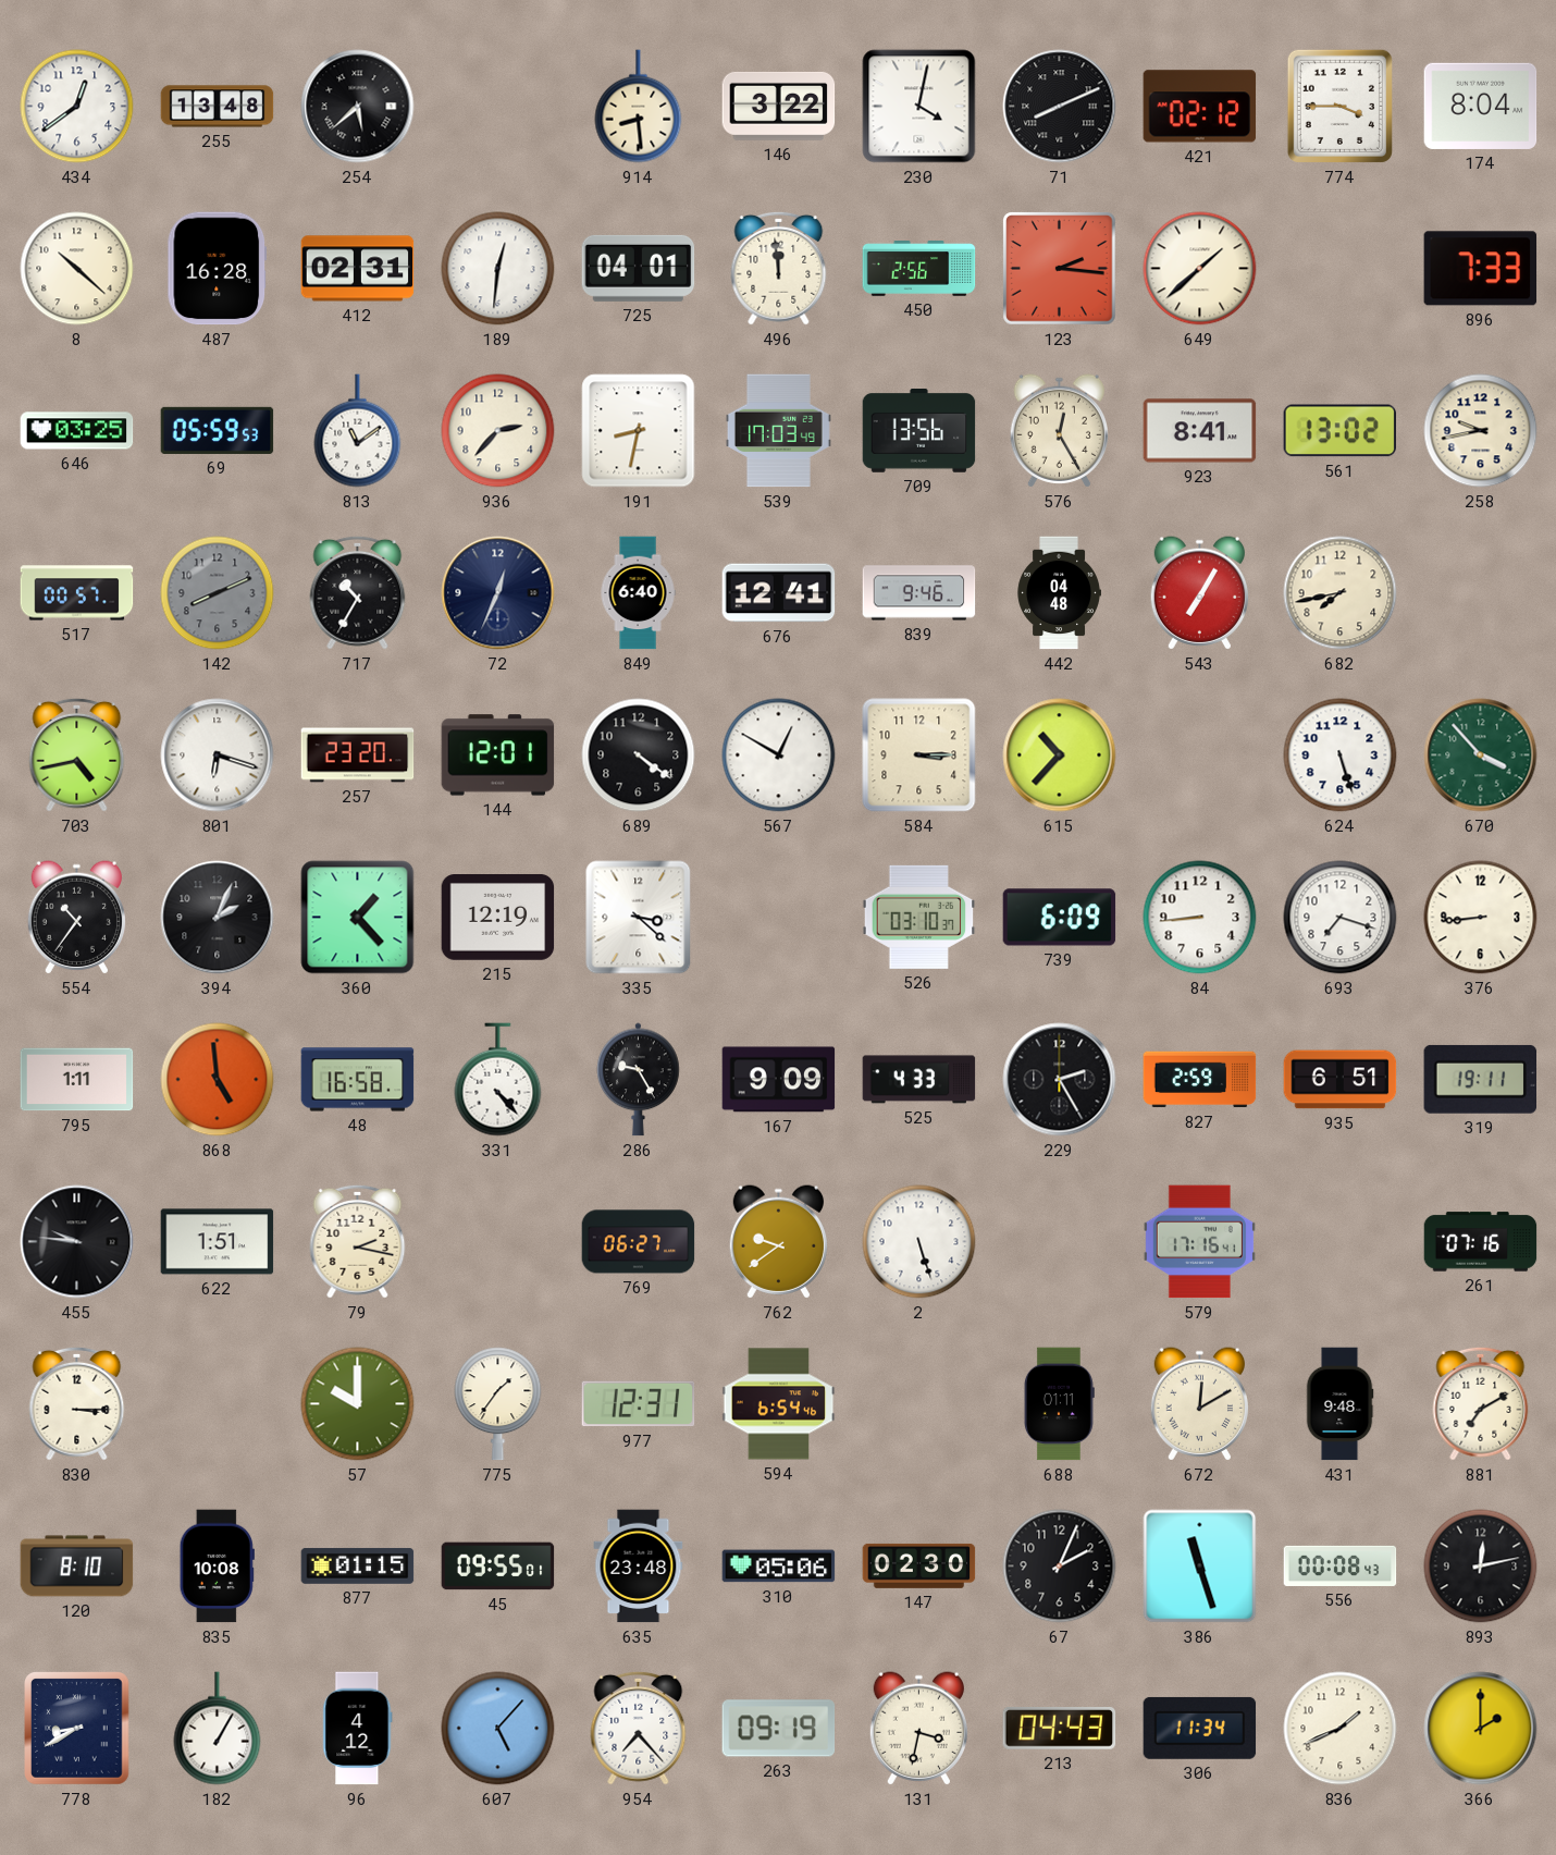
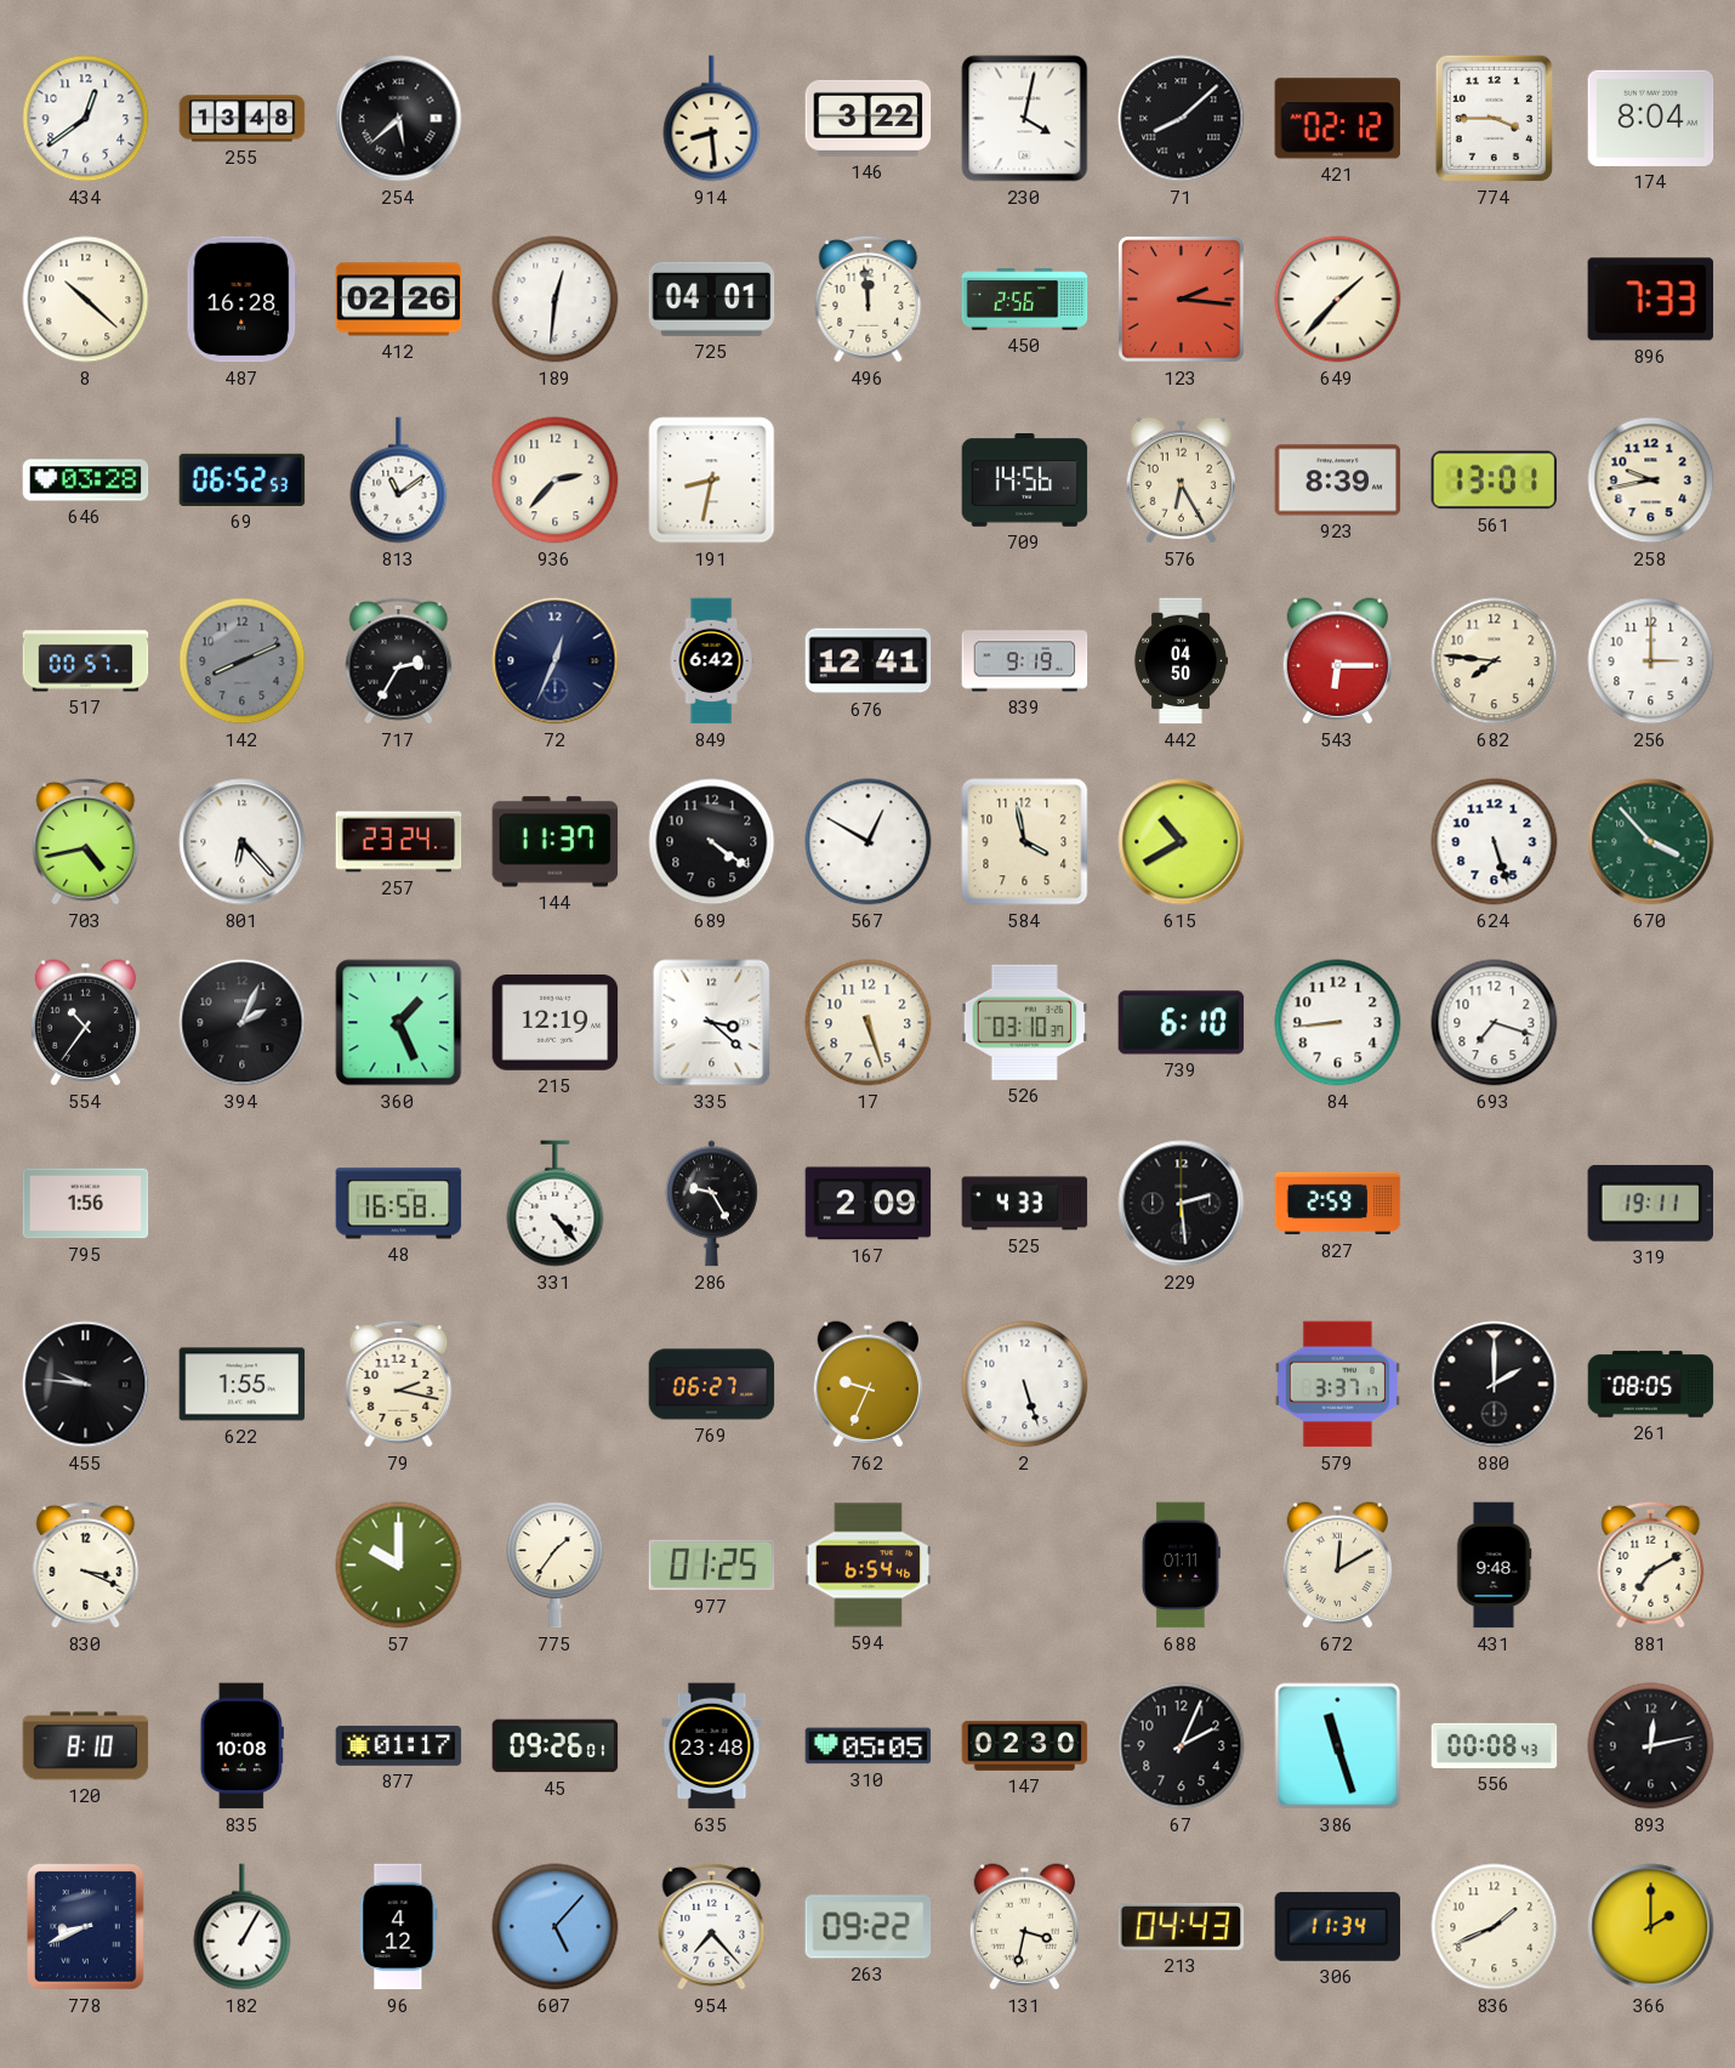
71: 8:11 -> 8:08 (1182, 119)
412: 02:31 -> 02:26 (399, 300)
649: 1:38 -> 1:37 (1338, 300)
646: 03:25 -> 03:28 (86, 481)
69: 05:59 -> 06:52 (243, 479)
539: 17:03 -> none (778, 431)
709: 13:56 -> 14:56 (1025, 481)
576: 12:25 -> 6:25 (1181, 481)
923: 8:41 -> 8:39 (1338, 481)
561: 13:02 -> 13:01 (1495, 481)
717: 10:35 -> 2:35 (399, 660)
849: 6:40 -> 6:42 (711, 661)
839: 9:46 -> 9:19 (1025, 661)
442: 04:48 -> 04:50 (1181, 661)
543: 7:05 -> 6:15 (1337, 661)
682: 7:43 -> 7:46 (1495, 661)
256: none -> 3:00 (1651, 661)
801: 6:18 -> 6:23 (243, 842)
257: 23:20 -> 23:24 (399, 842)
144: 12:01 -> 11:37 (556, 842)
584: 3:15 -> 3:58 (1025, 842)
615: 10:37 -> 10:40 (1182, 842)
360: 1:23 -> 1:26 (399, 1023)
17: none -> 5:27 (869, 1023)
739: 6:09 -> 6:10 (1182, 1023)
376: 8:44 -> none (1481, 918)
795: 1:11 -> 1:56 (86, 1204)
868: 4:59 -> none (218, 1080)
167: 9:09 -> 2:09 (869, 1204)
229: 2:25 -> 2:29 (1182, 1204)
935: 6:51 -> none (1341, 1080)
622: 1:51 -> 1:55 (243, 1385)
762: 9:39 -> 9:34 (867, 1385)
579: 17:16 -> 3:37 (1337, 1385)
880: none -> 2:00 (1495, 1385)
261: 07:16 -> 08:05 (1651, 1385)
830: 3:15 -> 3:19 (86, 1564)
977: 12:31 -> 01:25 (712, 1566)
877: 01:15 -> 01:17 (399, 1745)
45: 09:55 -> 09:26 (556, 1746)
310: 05:06 -> 05:05 (869, 1746)
778: 8:40 -> 8:41 (86, 1927)
263: 09:19 -> 09:22 (869, 1927)
